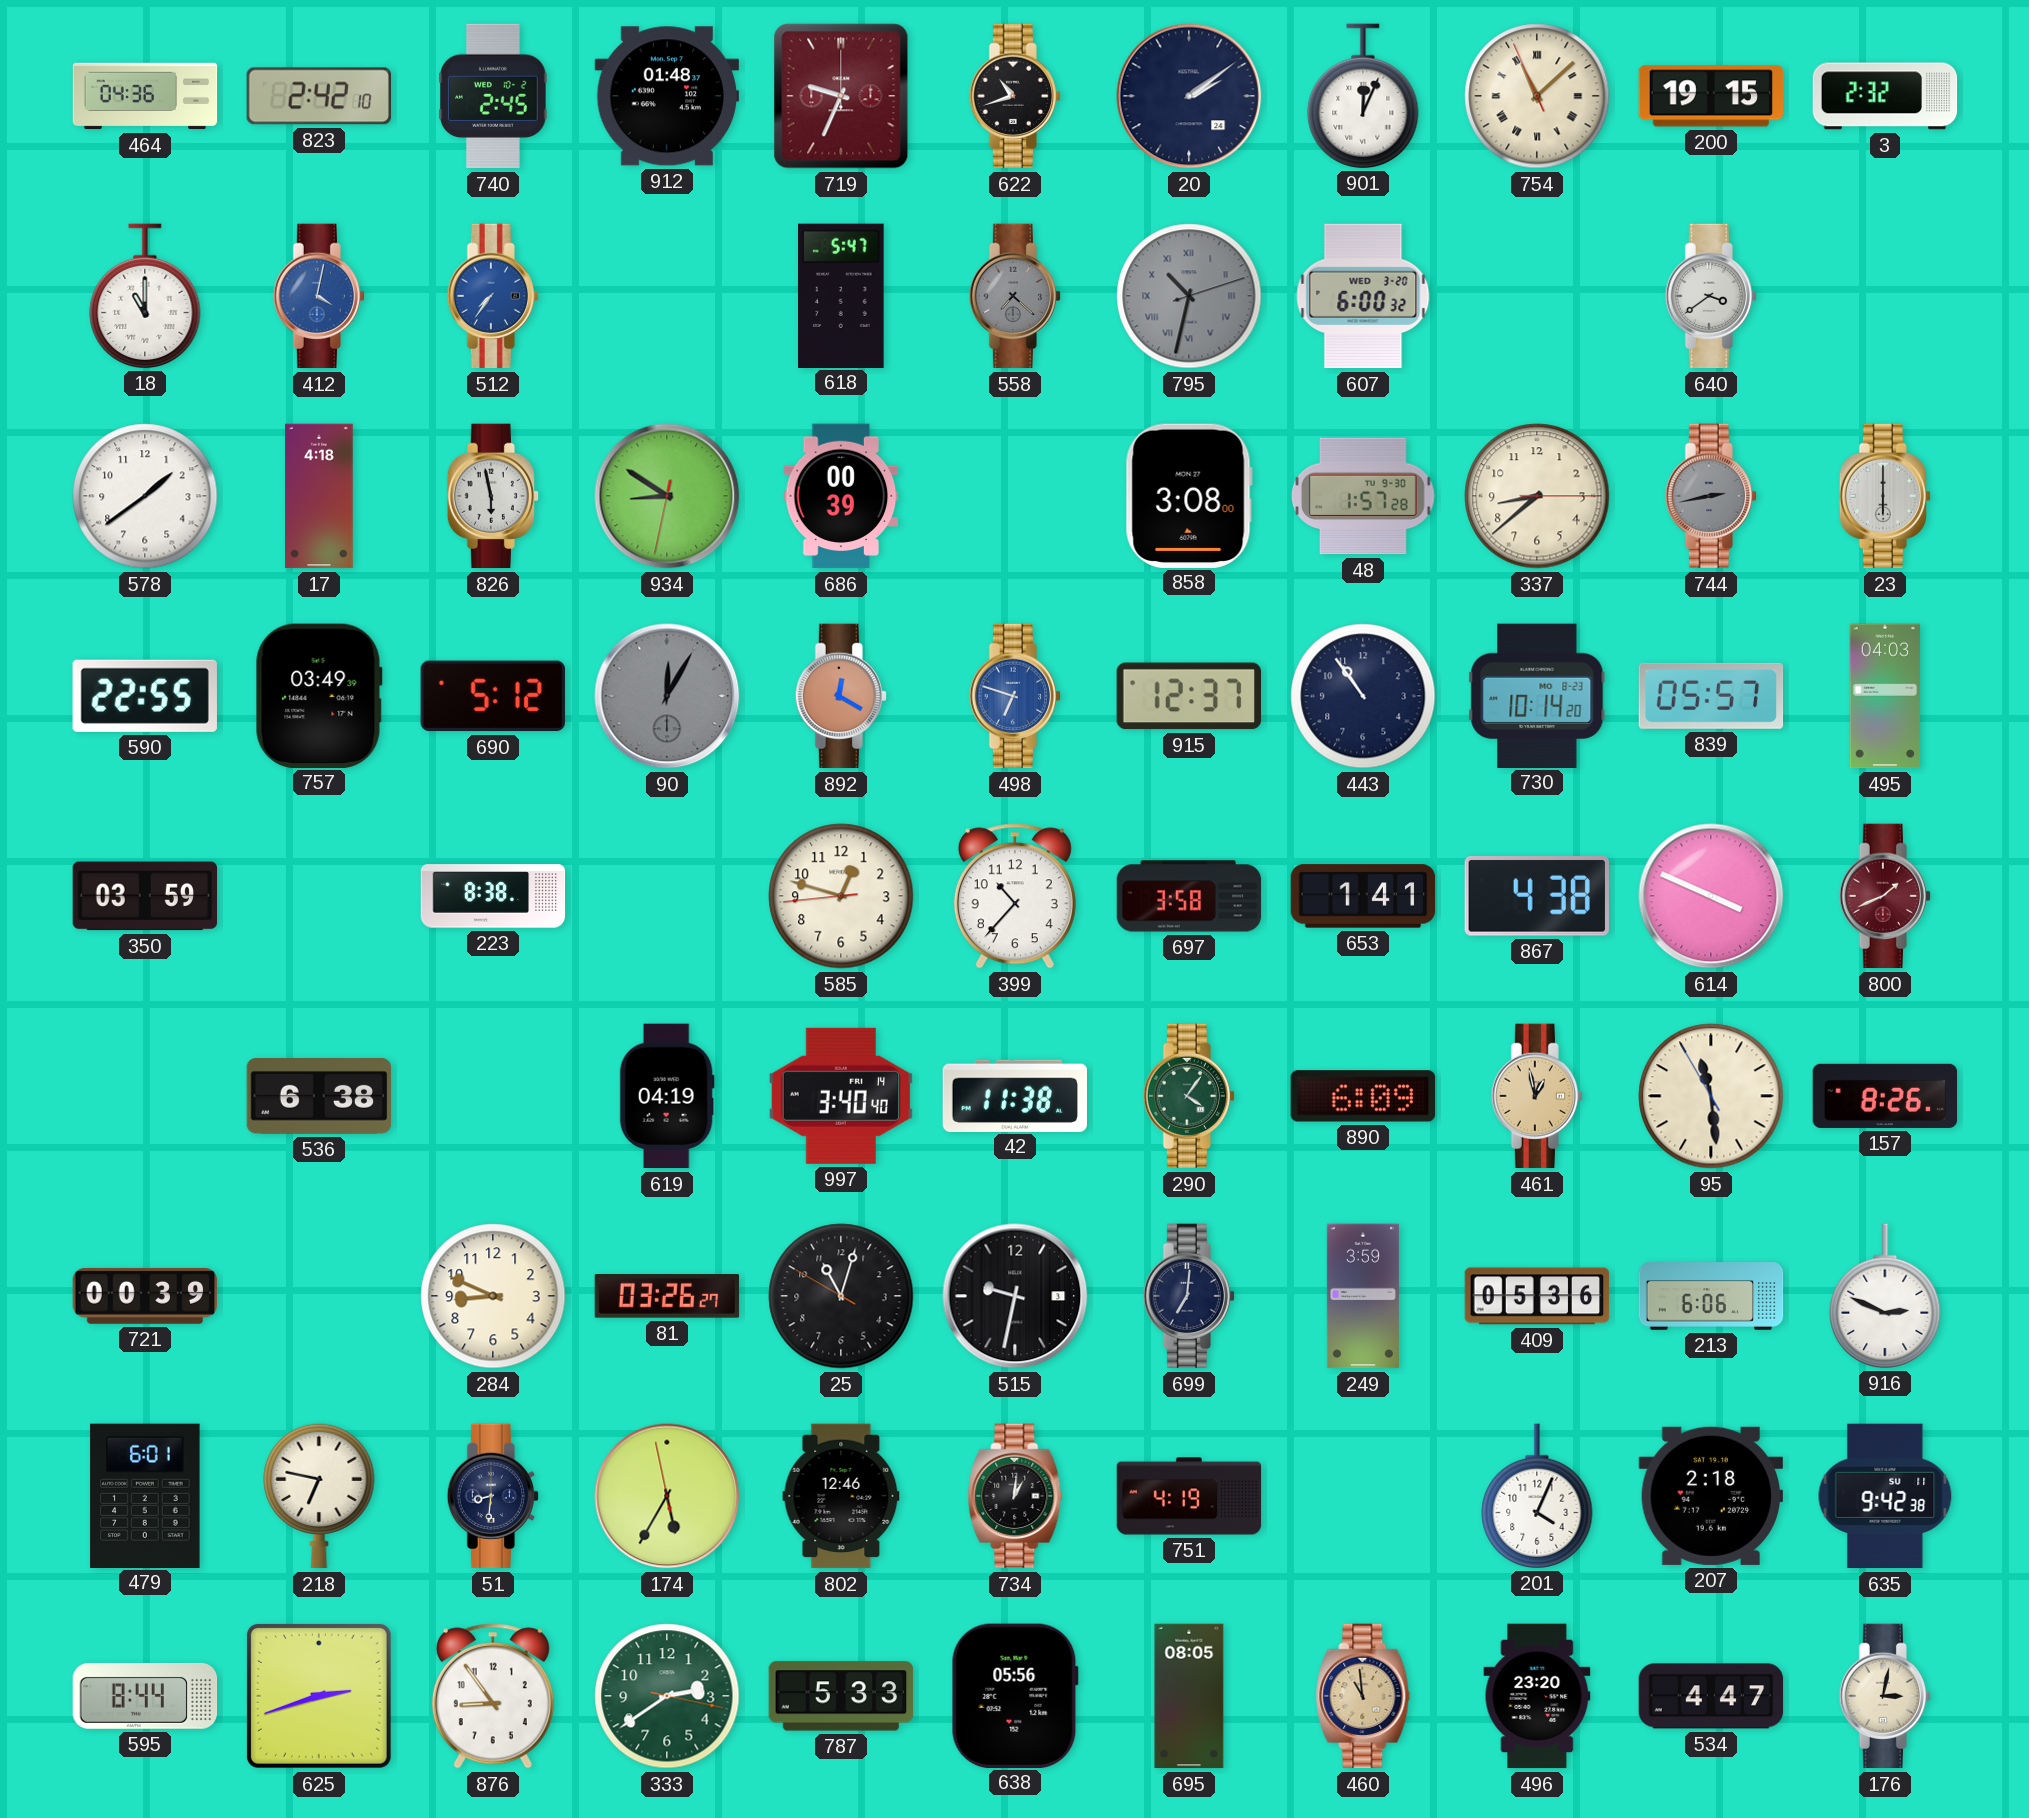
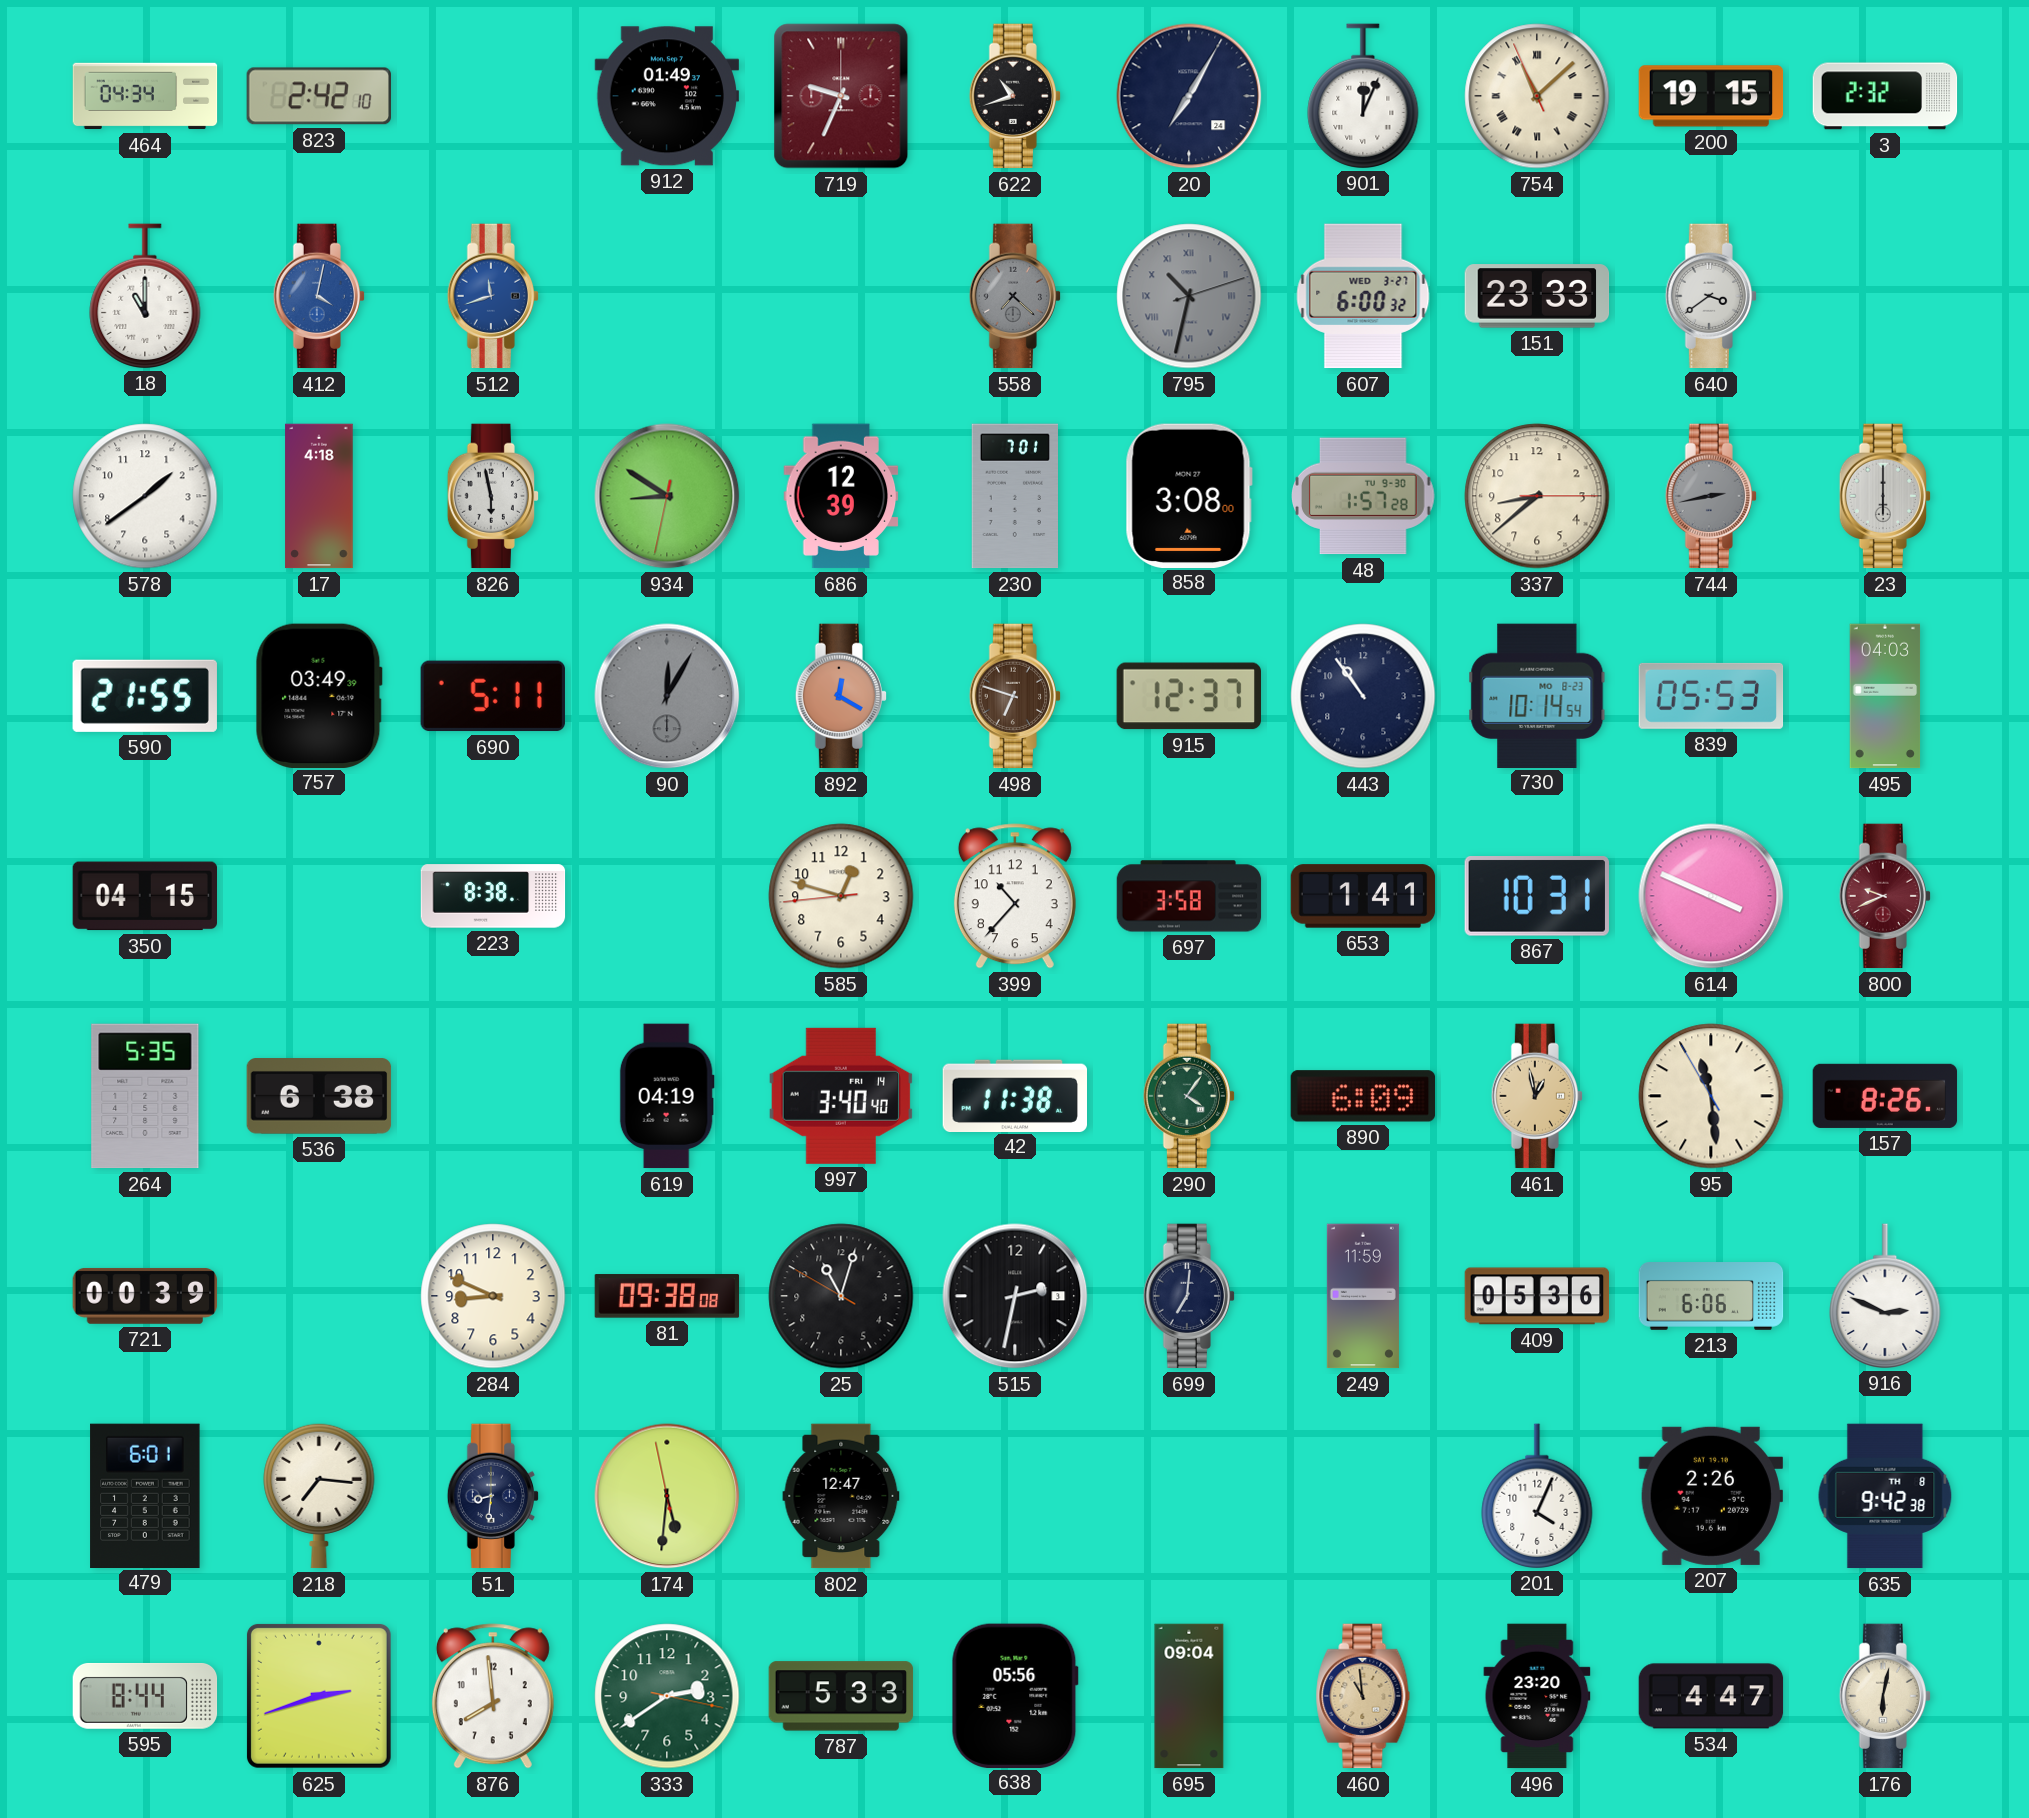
464: 04:36 -> 04:34 (145, 96)
740: 2:45 -> none (493, 96)
912: 01:48 -> 01:49 (667, 96)
20: 2:09 -> 7:05 (1189, 96)
512: 7:36 -> 11:42 (492, 296)
618: 5:47 -> none (841, 295)
607 date: WED 3-20 -> WED 3-27 (1363, 296)
151: none -> 23:33 (1537, 296)
686: 00:39 -> 12:39 (841, 496)
230: none -> 7:01 (1014, 496)
590: 22:55 -> 21:55 (145, 696)
690: 5:12 -> 5:11 (492, 696)
498 dial: blue -> brown (1014, 696)
730: 10:14:20 -> 10:14:54 (1537, 695)
839: 05:57 -> 05:53 (1711, 696)
350: 03:59 -> 04:15 (144, 896)
867: 4:38 -> 10:31 (1537, 897)
800: 1:41 -> 9:41 (1884, 896)
264: none -> 5:35 (145, 1096)
81: 03:26 -> 09:38 (667, 1296)
515: 9:32 -> 2:32 (1015, 1296)
249: 3:59 -> 11:59 (1363, 1296)
218: 6:47 -> 7:16 (319, 1496)
174: 5:34 -> 5:30 (667, 1496)
802: 12:46 -> 12:47 (841, 1496)
734: 1:01 -> none (1015, 1496)
751: 4:19 -> none (1189, 1496)
207: 2:18 -> 2:26 (1710, 1496)
635 date: SU 11 -> TH 8 (1885, 1496)
876: 8:54 -> 7:59 (493, 1696)
695: 08:05 -> 09:04 (1189, 1696)
176: 3:02 -> 6:02 (1884, 1696)
